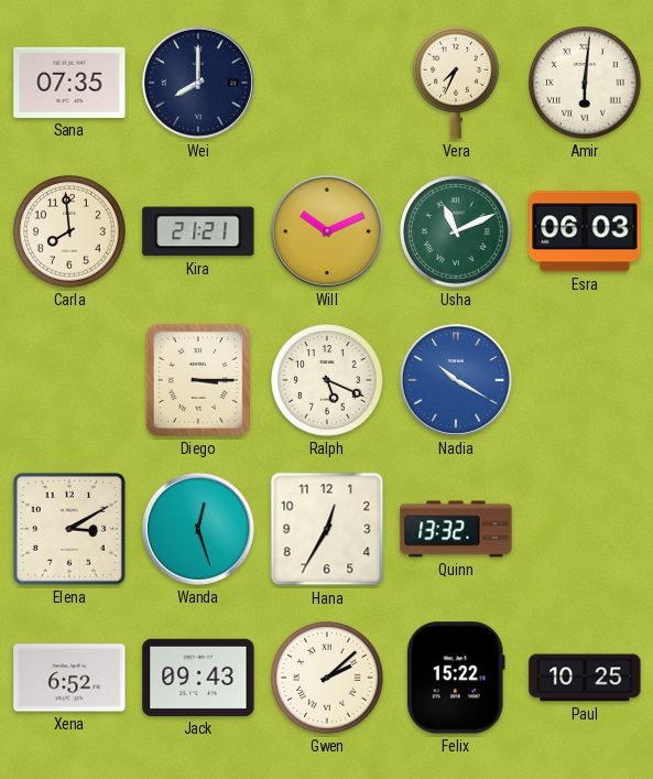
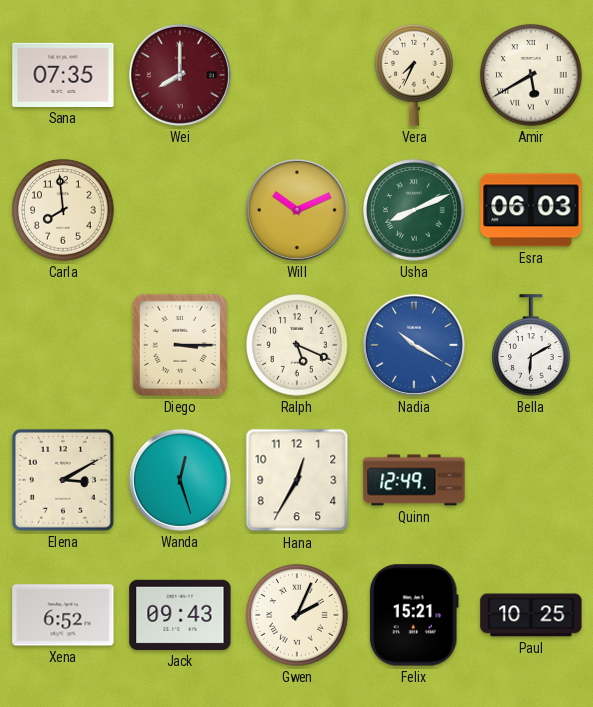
Wei dial: navy -> burgundy (180, 75)
Amir: 6:01 -> 5:40 (531, 75)
Kira: 21:21 -> none (198, 231)
Usha: 11:11 -> 8:11 (414, 210)
Bella: none -> 6:10 (532, 345)
Quinn: 13:32 -> 12:49 (414, 480)
Gwen: 2:08 -> 2:04 (297, 615)
Felix: 15:22 -> 15:21 (414, 615)
